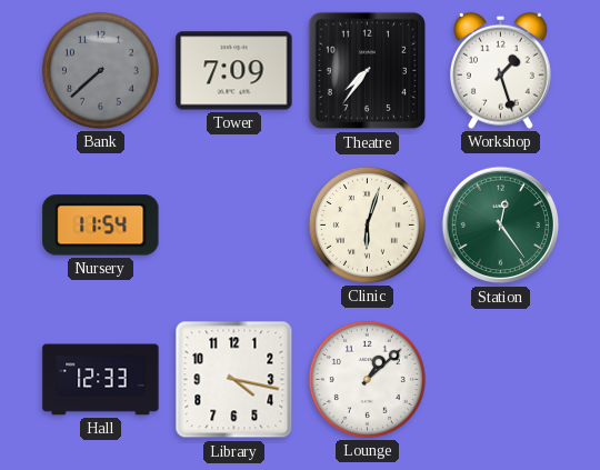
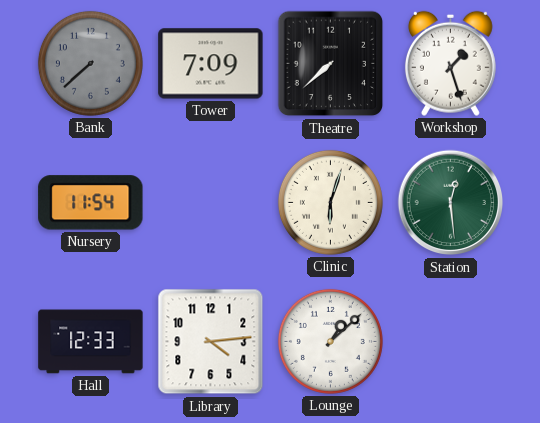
Theatre: 7:36 -> 7:38 (331, 64)
Station: 12:24 -> 12:29 (451, 203)
Library: 4:17 -> 4:14 (211, 342)
